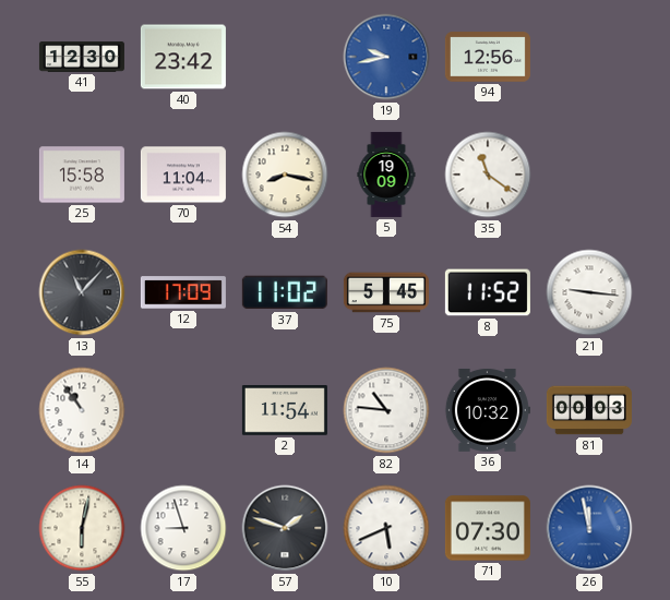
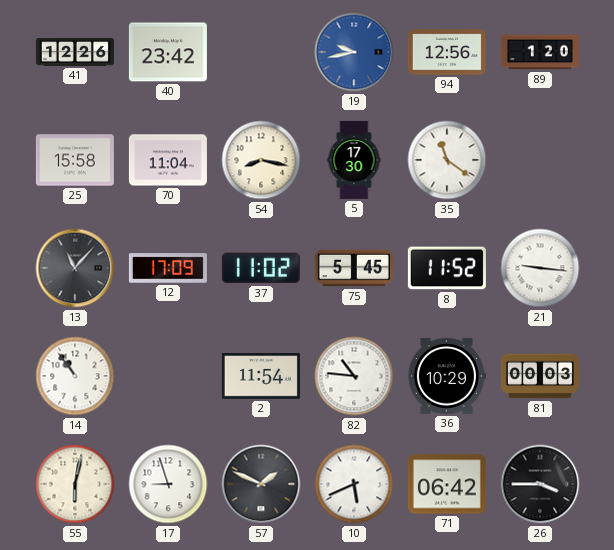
41: 12:30 -> 12:26 (75, 53)
89: none -> 1:20 (540, 52)
5: 19:09 -> 17:30 (354, 160)
36: 10:32 -> 10:29 (446, 376)
57: 1:48 -> 1:49 (261, 484)
71: 07:30 -> 06:42 (447, 484)
26: 11:58 -> 3:45 (540, 484)
26 dial: blue -> black (540, 484)
